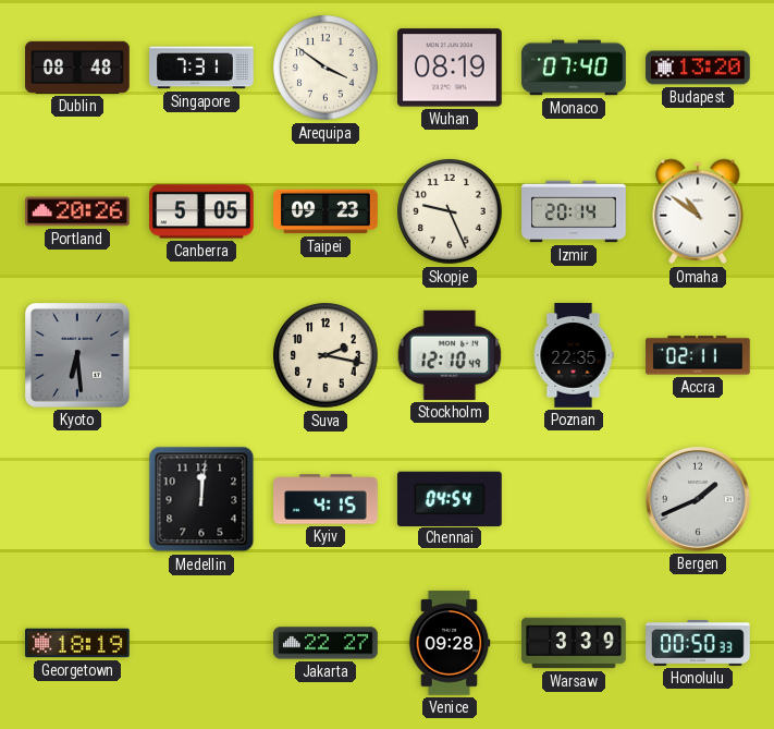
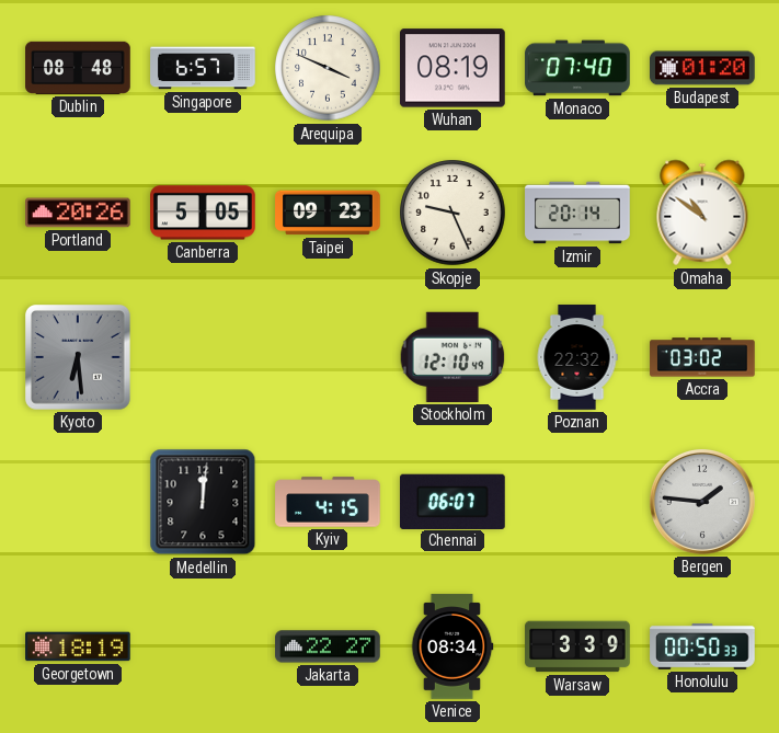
Singapore: 7:31 -> 6:57 (203, 68)
Arequipa: 3:51 -> 3:49 (328, 68)
Budapest: 13:20 -> 01:20 (702, 68)
Suva: 2:17 -> none (325, 355)
Poznan: 22:35 -> 22:32 (577, 357)
Accra: 02:11 -> 03:02 (702, 357)
Chennai: 04:54 -> 06:07 (454, 501)
Bergen: 1:41 -> 1:46 (702, 502)
Venice: 09:28 -> 08:34 (452, 646)
